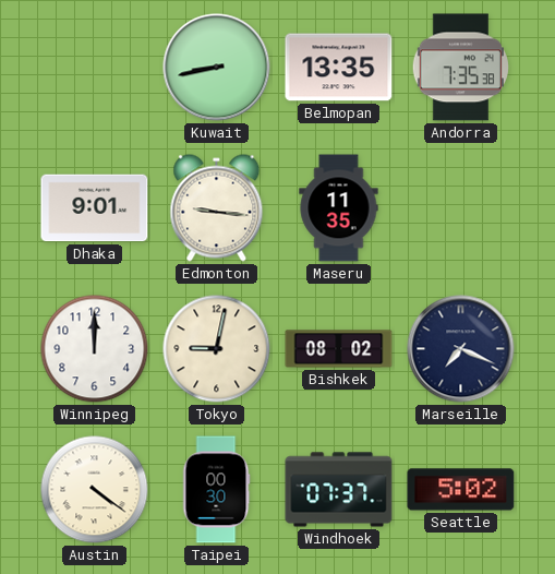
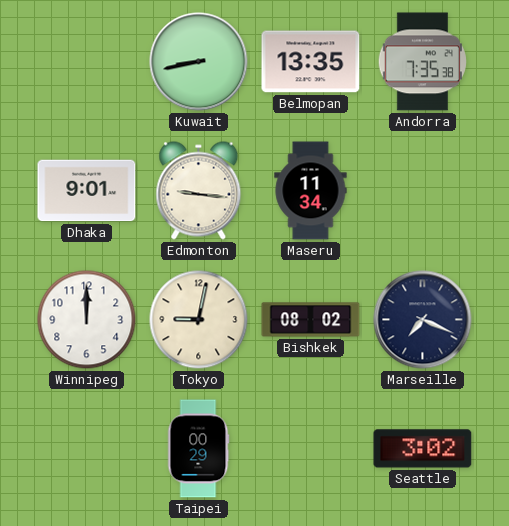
Maseru: 11:35 -> 11:34 (311, 191)
Austin: 4:21 -> none (95, 490)
Taipei: 00:30 -> 00:29 (198, 449)
Windhoek: 07:37 -> none (339, 490)
Seattle: 5:02 -> 3:02 (423, 449)
